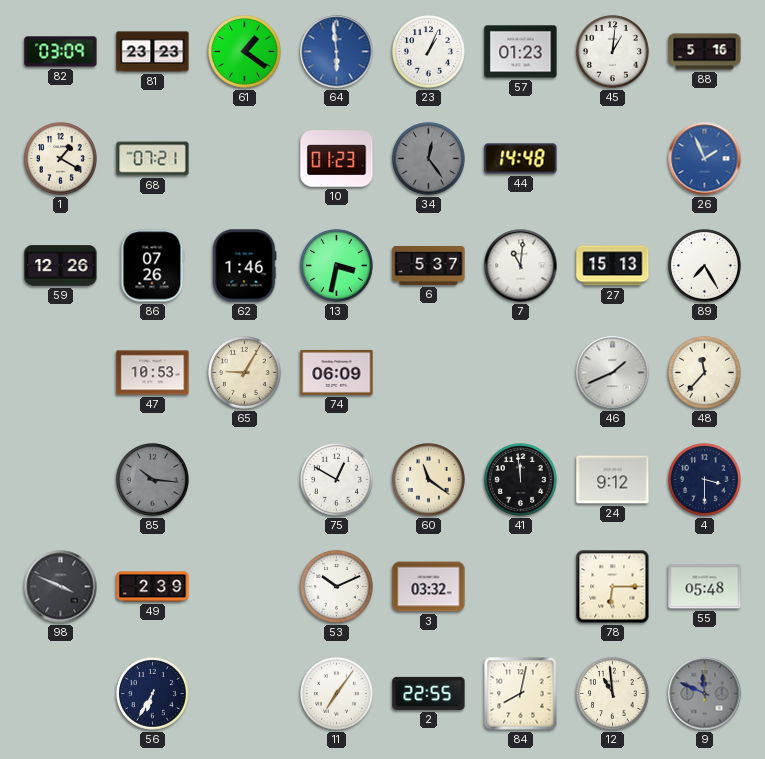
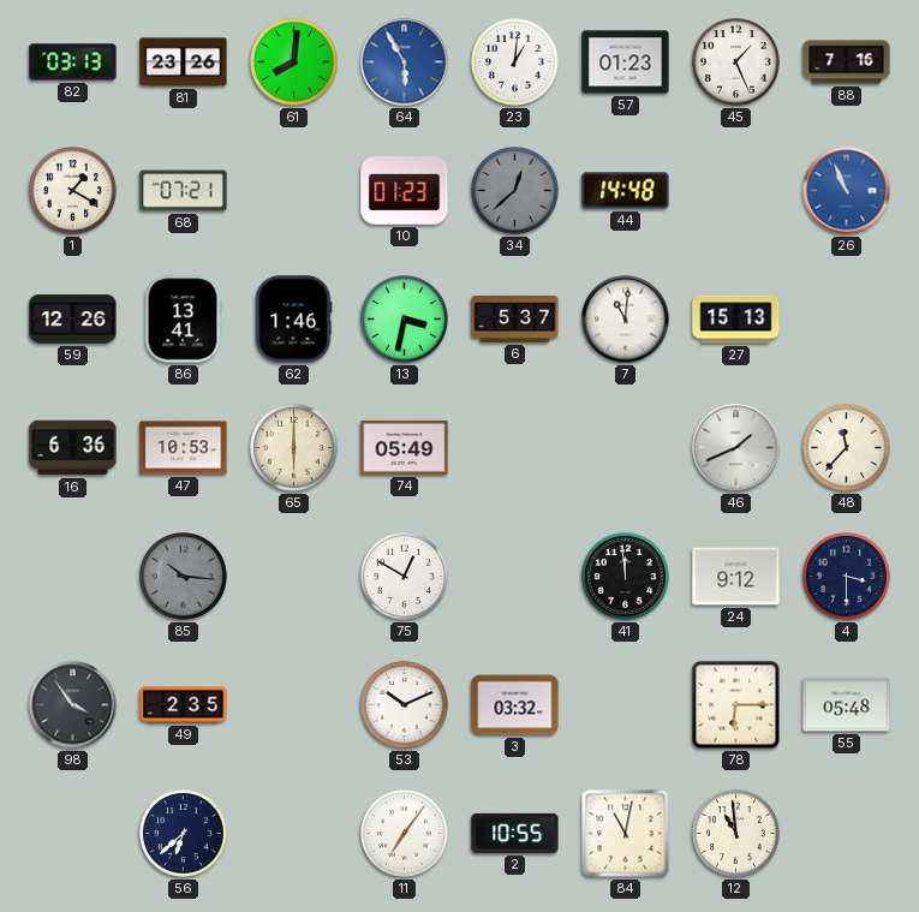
82: 03:09 -> 03:13 (73, 62)
81: 23:23 -> 23:26 (184, 62)
61: 1:21 -> 8:01 (294, 62)
64: 5:59 -> 5:55 (405, 62)
23: 1:04 -> 1:01 (515, 62)
45: 1:01 -> 1:26 (736, 62)
88: 5:16 -> 7:16 (847, 62)
34: 12:24 -> 12:38 (515, 191)
26: 1:56 -> 10:56 (847, 191)
86: 07:26 -> 13:41 (183, 320)
89: 7:25 -> none (705, 266)
16: none -> 6:36 (73, 448)
65: 9:05 -> 6:00 (294, 448)
74: 06:09 -> 05:49 (405, 447)
60: 11:21 -> none (429, 480)
98: 3:49 -> 3:54 (73, 705)
49: 2:39 -> 2:35 (184, 705)
56: 6:35 -> 6:38 (184, 834)
2: 22:55 -> 10:55 (515, 833)
84: 8:02 -> 11:02 (626, 834)
9: 11:49 -> none (705, 694)
